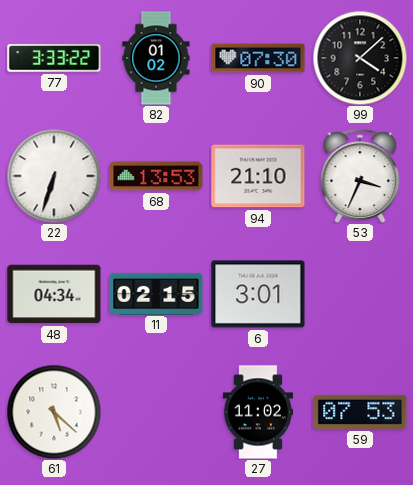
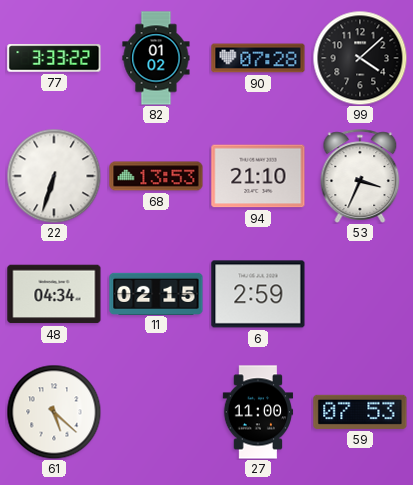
90: 07:30 -> 07:28 (258, 58)
6: 3:01 -> 2:59 (258, 294)
27: 11:02 -> 11:00 (258, 412)
